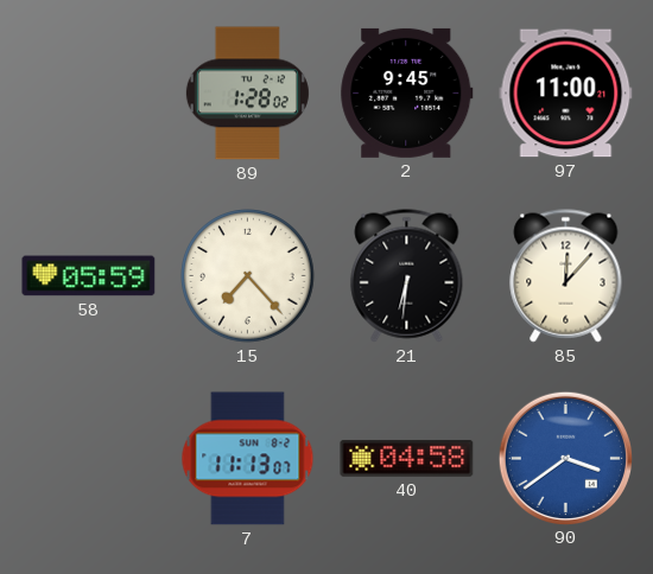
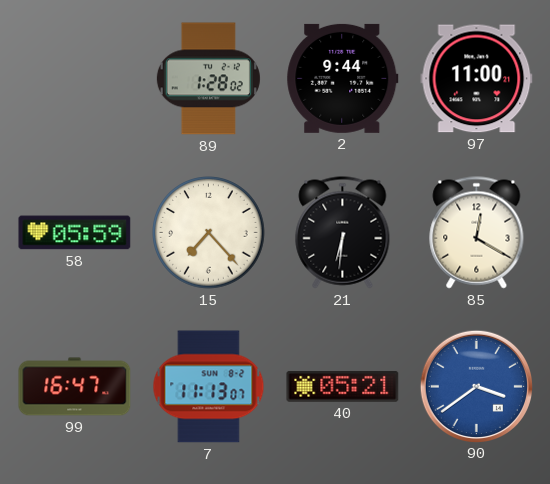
2: 9:45 -> 9:44 (343, 78)
85: 12:07 -> 12:20 (477, 233)
99: none -> 16:47 (75, 387)
40: 04:58 -> 05:21 (343, 386)
